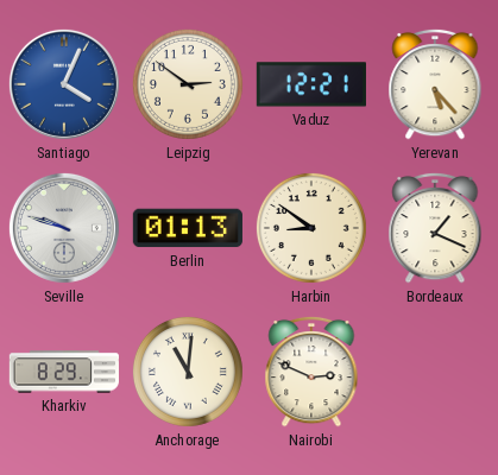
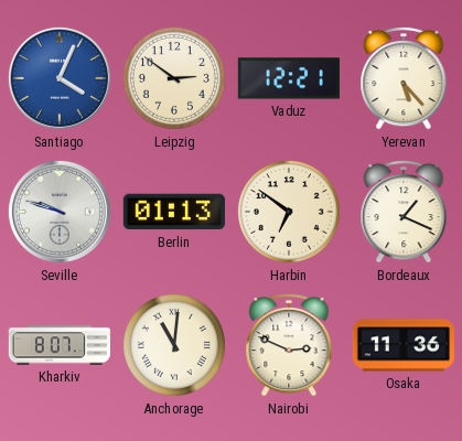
Harbin: 8:51 -> 6:51 (289, 212)
Kharkiv: 8:29 -> 8:07 (58, 345)
Osaka: none -> 11:36 (402, 345)
